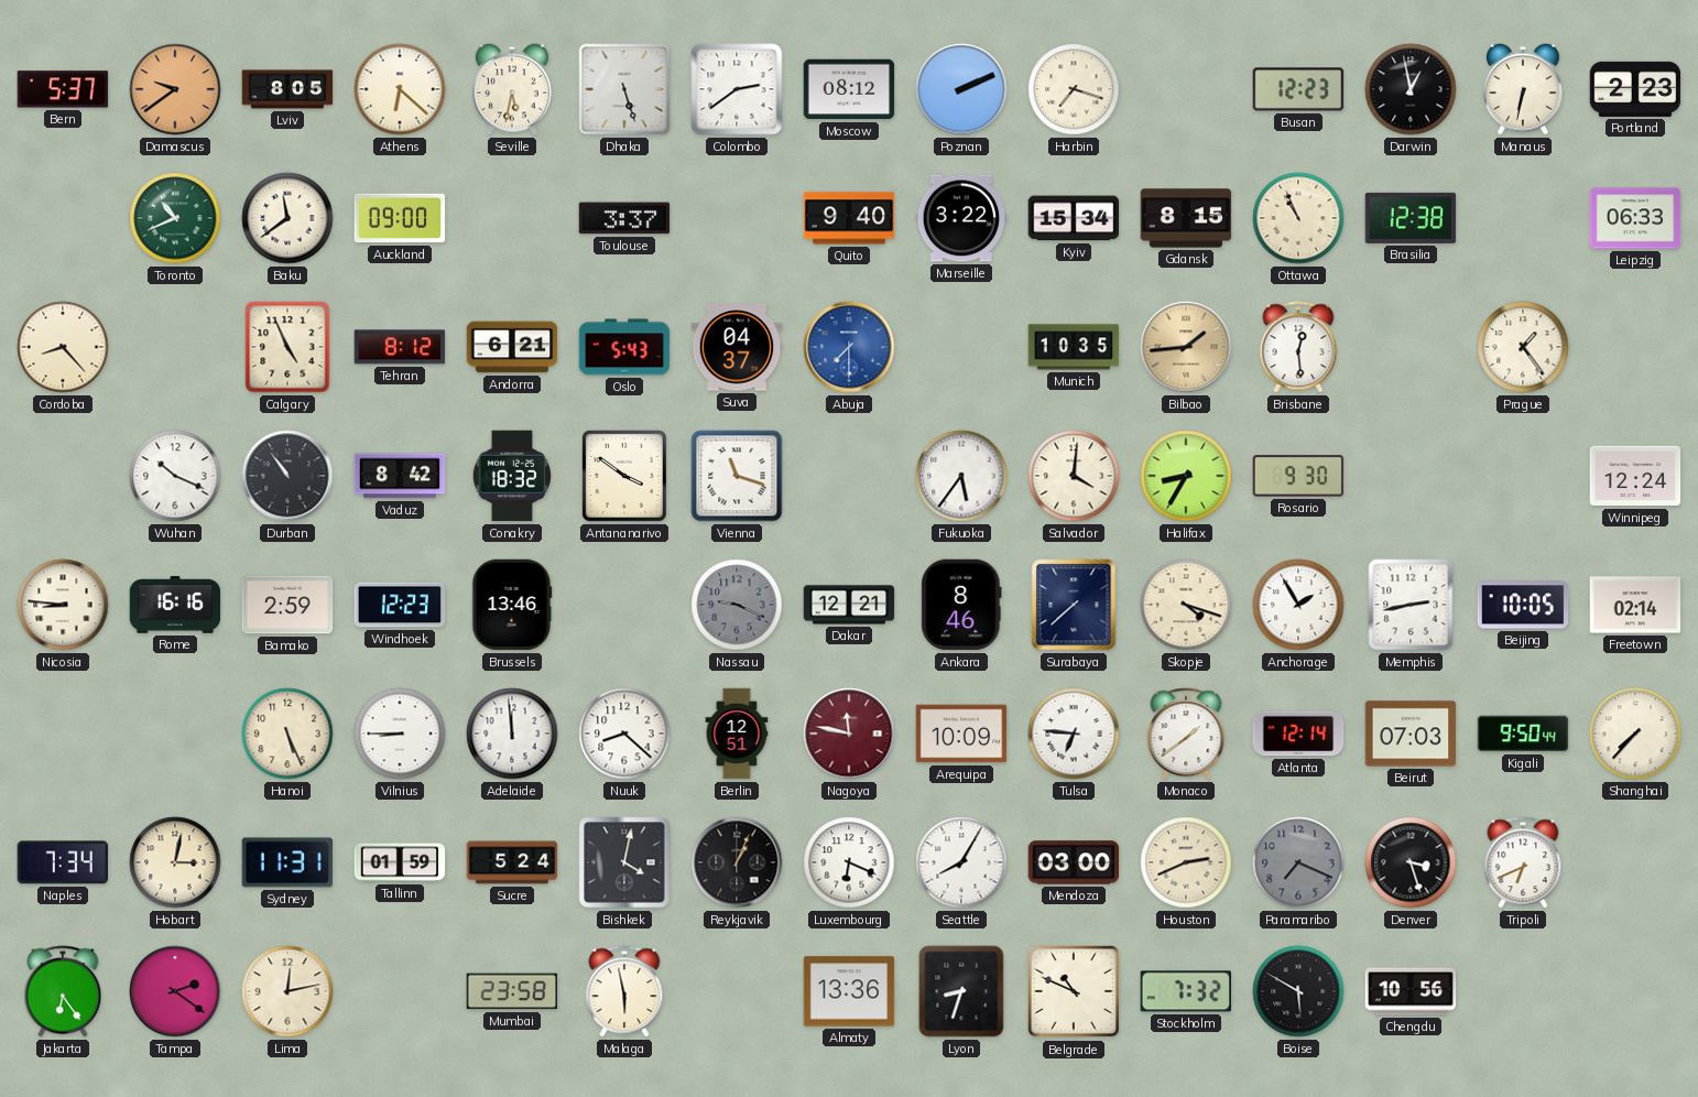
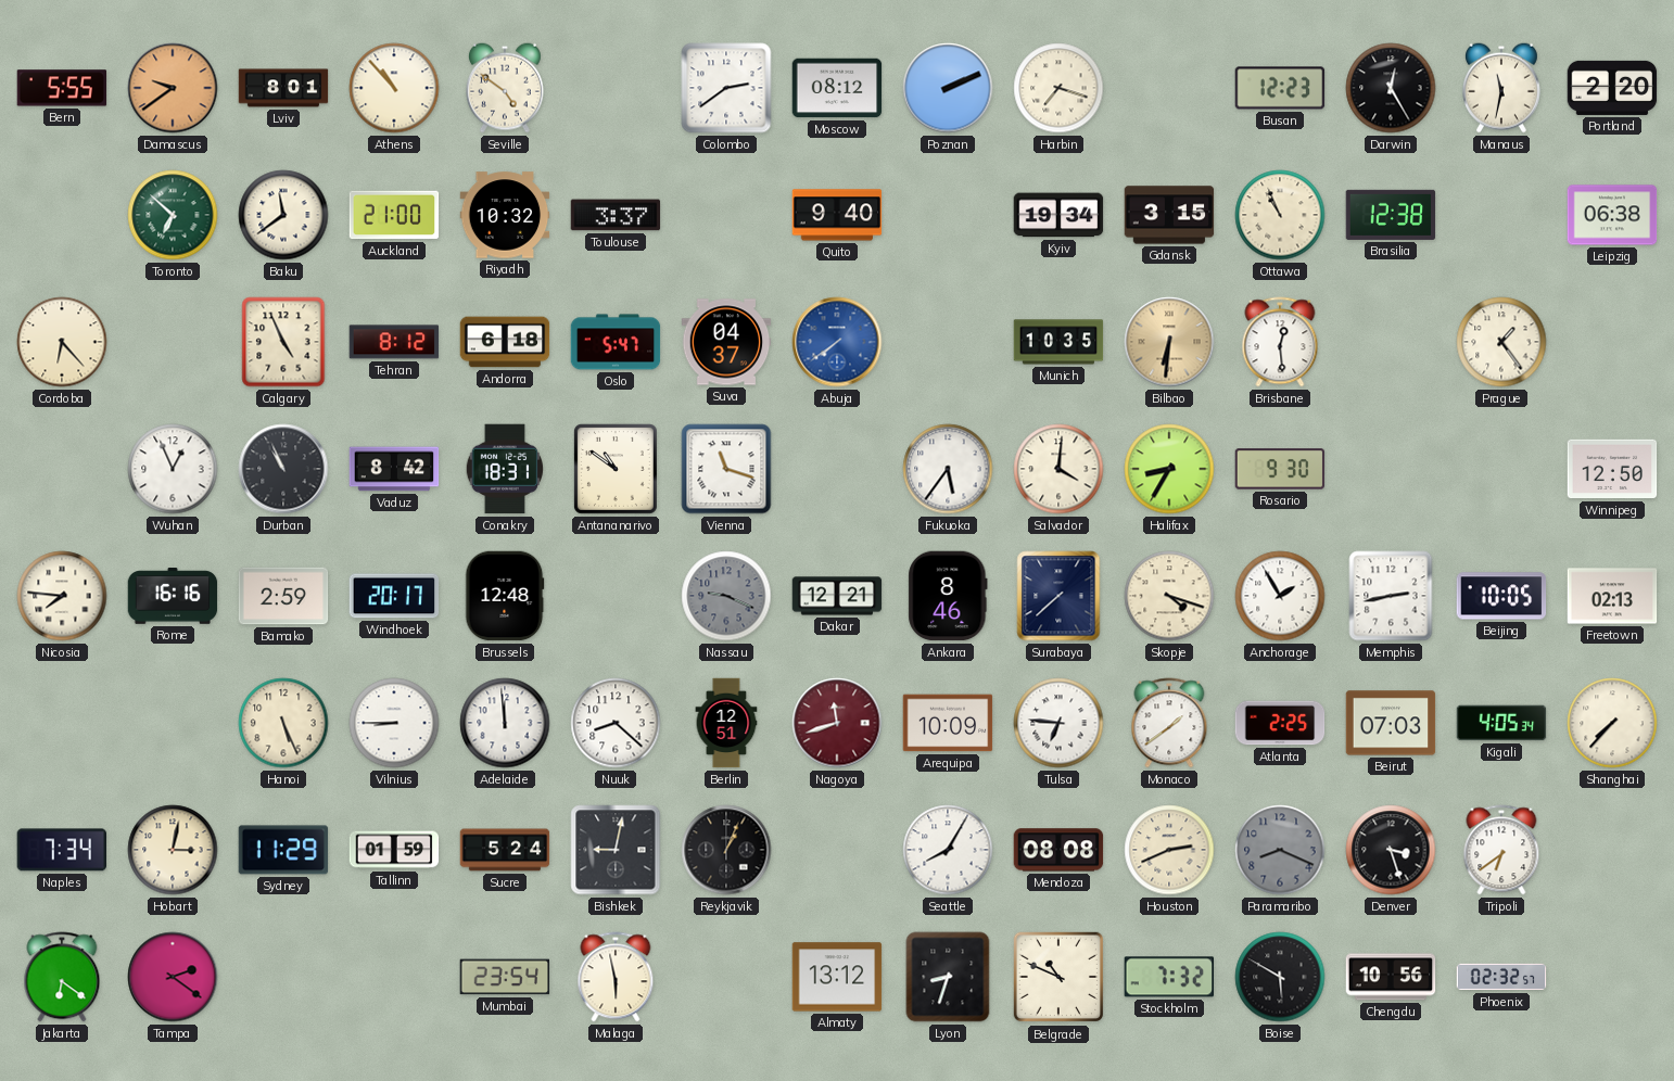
Bern: 5:37 -> 5:55 (62, 88)
Lviv: 8:05 -> 8:01 (283, 88)
Athens: 6:22 -> 10:53 (394, 88)
Seville: 5:32 -> 4:51 (505, 88)
Dhaka: 5:27 -> none (624, 89)
Darwin: 12:58 -> 12:25 (1391, 88)
Manaus: 6:32 -> 11:32 (1501, 88)
Portland: 2:23 -> 2:20 (1612, 88)
Toronto: 10:41 -> 6:52 (173, 215)
Auckland: 09:00 -> 21:00 (394, 215)
Riyadh: none -> 10:32 (505, 215)
Marseille: 3:22 -> none (961, 218)
Kyiv: 15:34 -> 19:34 (1058, 215)
Gdansk: 8:15 -> 3:15 (1169, 215)
Leipzig: 06:33 -> 06:38 (1612, 215)
Cordoba: 8:23 -> 6:23 (62, 342)
Andorra: 6:21 -> 6:18 (505, 342)
Oslo: 5:43 -> 5:47 (616, 342)
Abuja: 7:30 -> 7:39 (837, 342)
Bilbao: 1:44 -> 6:31 (1169, 342)
Wuhan: 10:19 -> 12:56 (173, 469)
Durban: 10:54 -> 10:56 (283, 469)
Conakry: 18:32 -> 18:31 (505, 469)
Antananarivo: 3:51 -> 10:51 (616, 469)
Winnipeg: 12:24 -> 12:50 (1612, 469)
Nicosia: 8:46 -> 7:46 (62, 596)
Windhoek: 12:23 -> 20:17 (394, 596)
Brussels: 13:46 -> 12:48 (505, 596)
Freetown: 02:14 -> 02:13 (1612, 596)
Nagoya: 11:47 -> 11:42 (837, 723)
Atlanta: 12:14 -> 2:25 (1280, 723)
Kigali: 9:50 -> 4:05 (1501, 723)
Sydney: 11:31 -> 11:29 (283, 850)
Bishkek: 4:02 -> 9:02 (616, 850)
Luxembourg: 6:19 -> none (849, 862)
Mendoza: 03:00 -> 08:08 (1058, 850)
Paramaribo: 7:19 -> 8:19 (1280, 850)
Tripoli: 6:41 -> 6:39 (1501, 850)
Jakarta: 6:24 -> 6:21 (62, 977)
Lima: 12:13 -> none (287, 991)
Mumbai: 23:58 -> 23:54 (505, 977)
Almaty: 13:36 -> 13:12 (837, 977)
Phoenix: none -> 02:32 (1501, 977)
